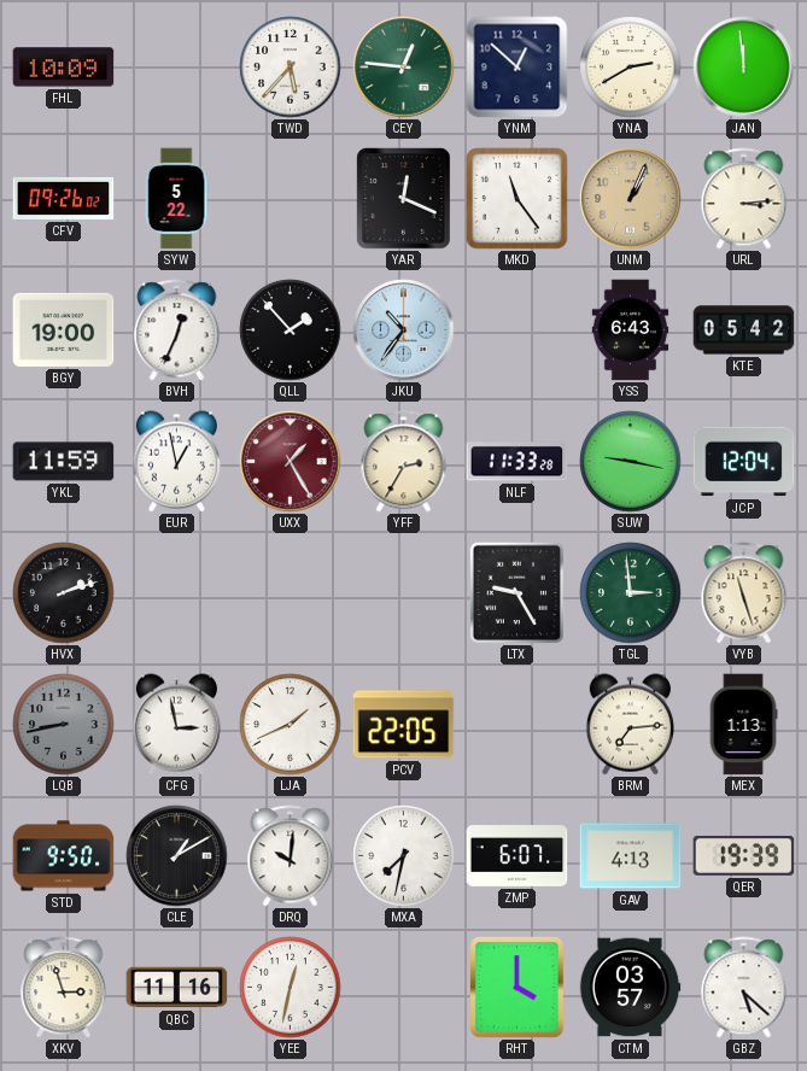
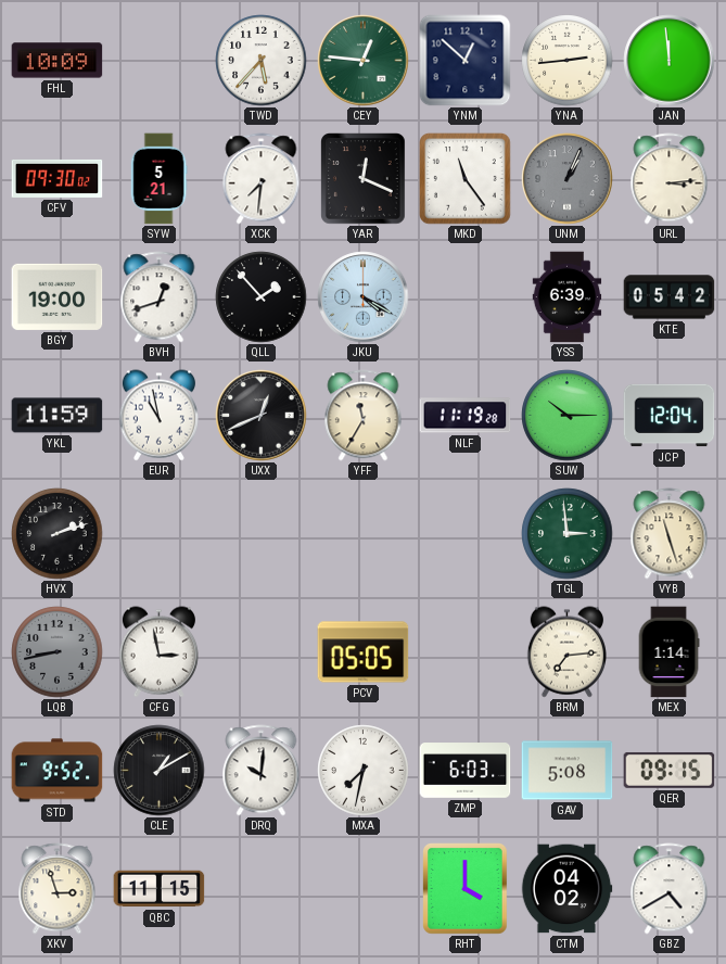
YNA: 2:40 -> 2:44 (568, 61)
CFV: 09:26 -> 09:30 (58, 178)
SYW: 5:22 -> 5:21 (158, 179)
XCK: none -> 7:31 (262, 179)
UNM dial: champagne -> grey (568, 179)
BVH: 12:34 -> 12:42 (160, 297)
JKU: 10:36 -> 4:20 (364, 297)
YSS: 6:43 -> 6:39 (568, 297)
EUR: 12:58 -> 10:58 (158, 416)
UXX: 1:25 -> 12:41 (262, 416)
UXX dial: burgundy -> black (262, 416)
YFF: 2:35 -> 11:35 (364, 416)
NLF: 11:33 -> 11:19 (466, 416)
SUW: 9:17 -> 10:15 (568, 416)
LTX: 9:25 -> none (516, 592)
LJA: 1:41 -> none (291, 725)
PCV: 22:05 -> 05:05 (364, 652)
MEX: 1:13 -> 1:14 (668, 652)
STD: 9:50 -> 9:52 (58, 771)
ZMP: 6:07 -> 6:03 (466, 771)
GAV: 4:13 -> 5:08 (568, 771)
QER: 19:39 -> 09:15 (670, 771)
QBC: 11:16 -> 11:15 (160, 889)
YEE: 12:32 -> none (291, 988)
CTM: 03:57 -> 04:02 (566, 889)
GBZ: 5:22 -> 4:40 (670, 889)
